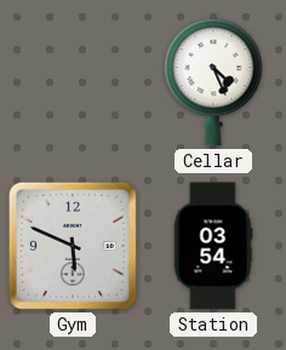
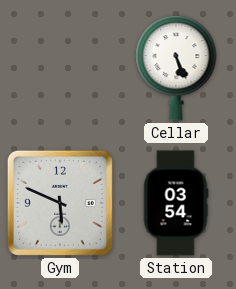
Cellar: 4:26 -> 5:26 (176, 68)
